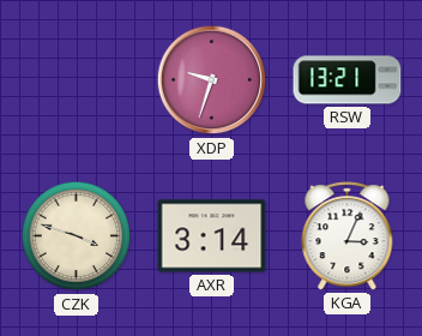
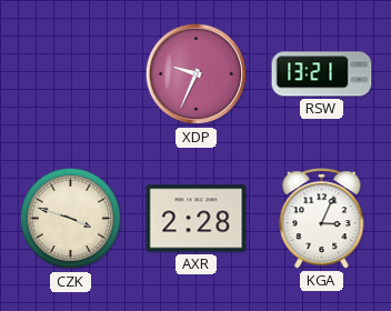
XDP: 9:33 -> 9:34 (197, 74)
AXR: 3:14 -> 2:28 (197, 219)
